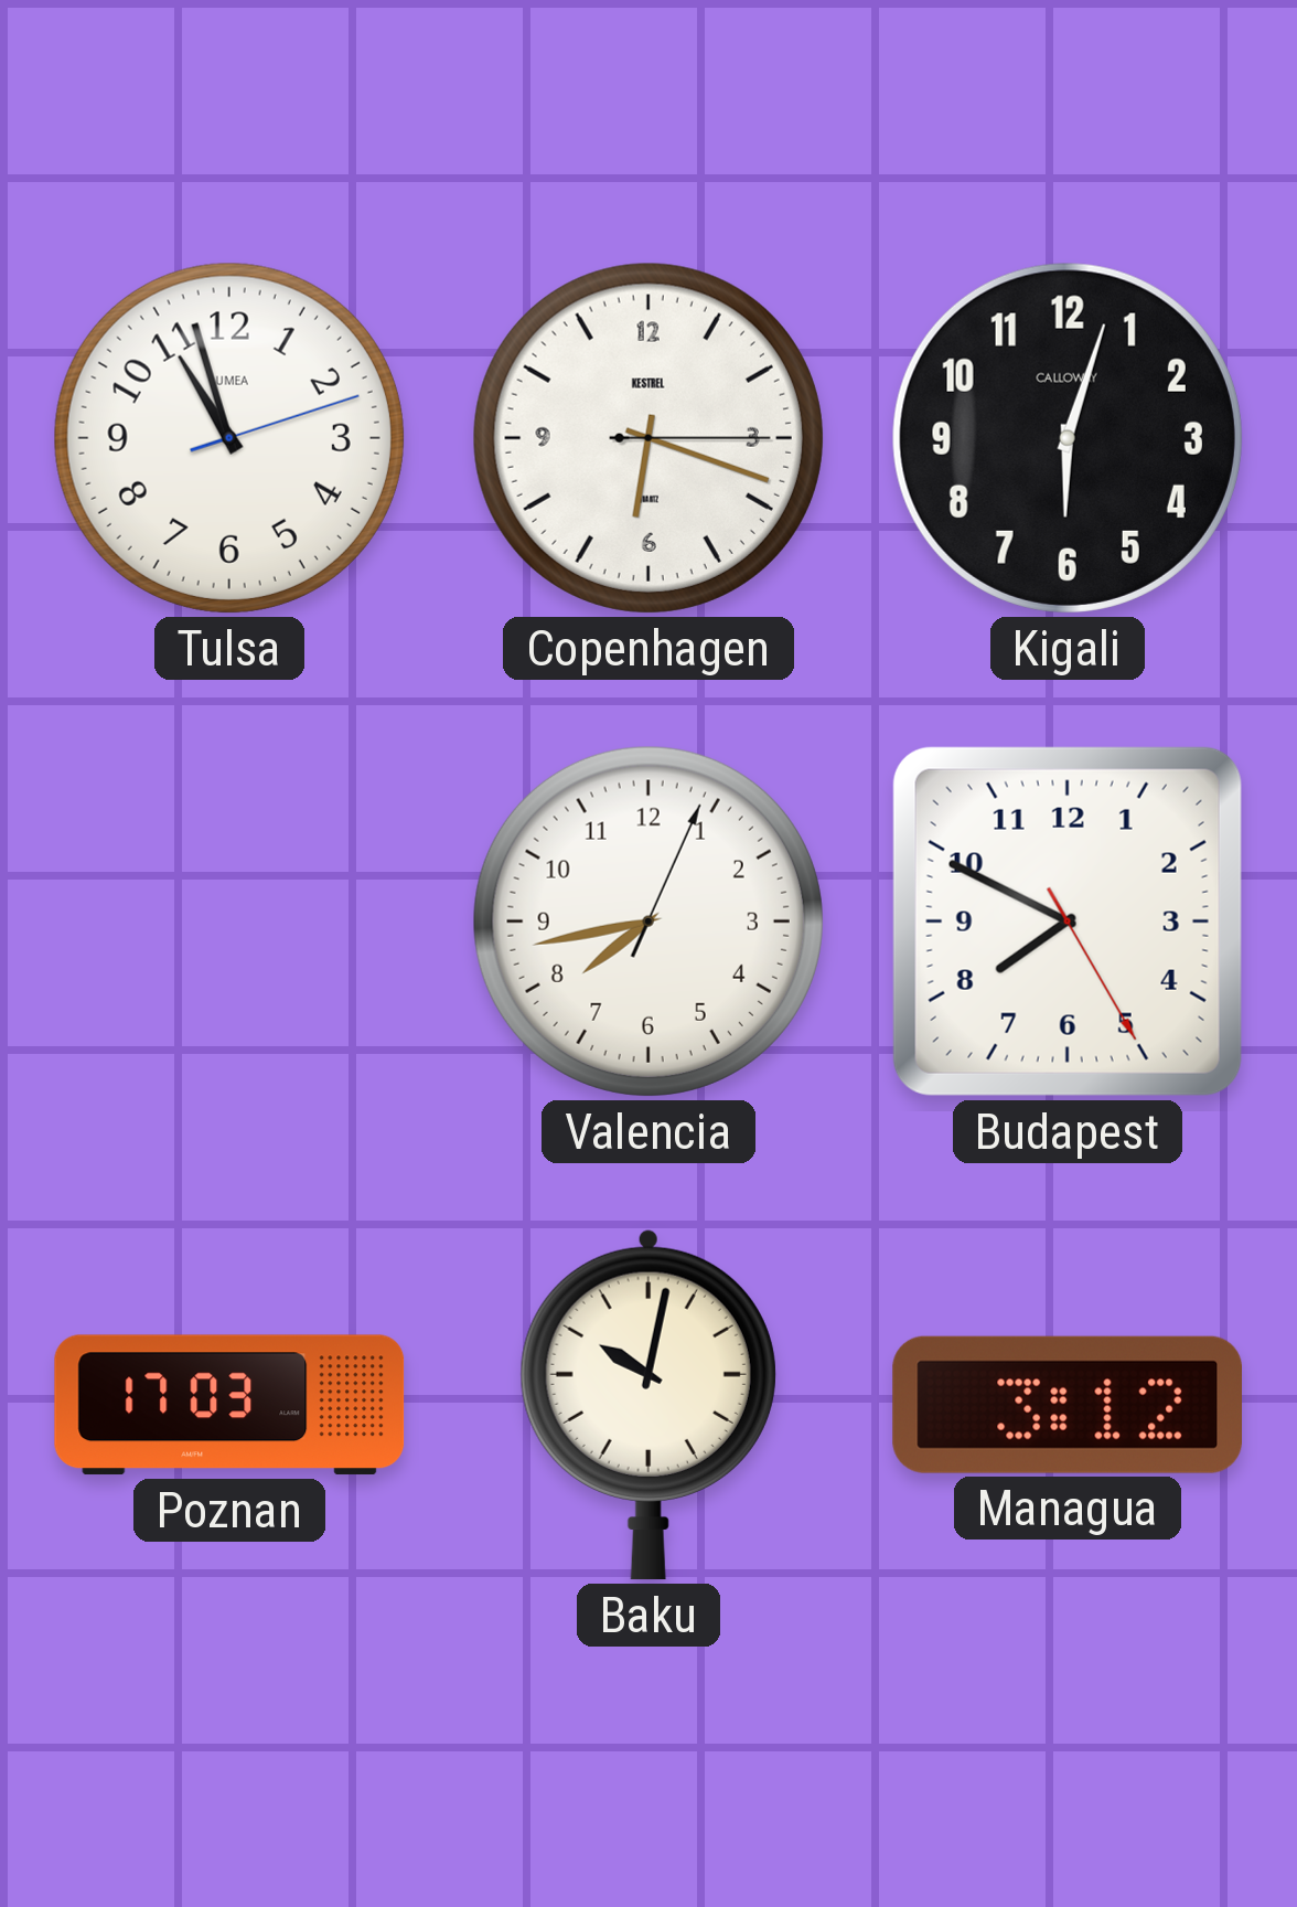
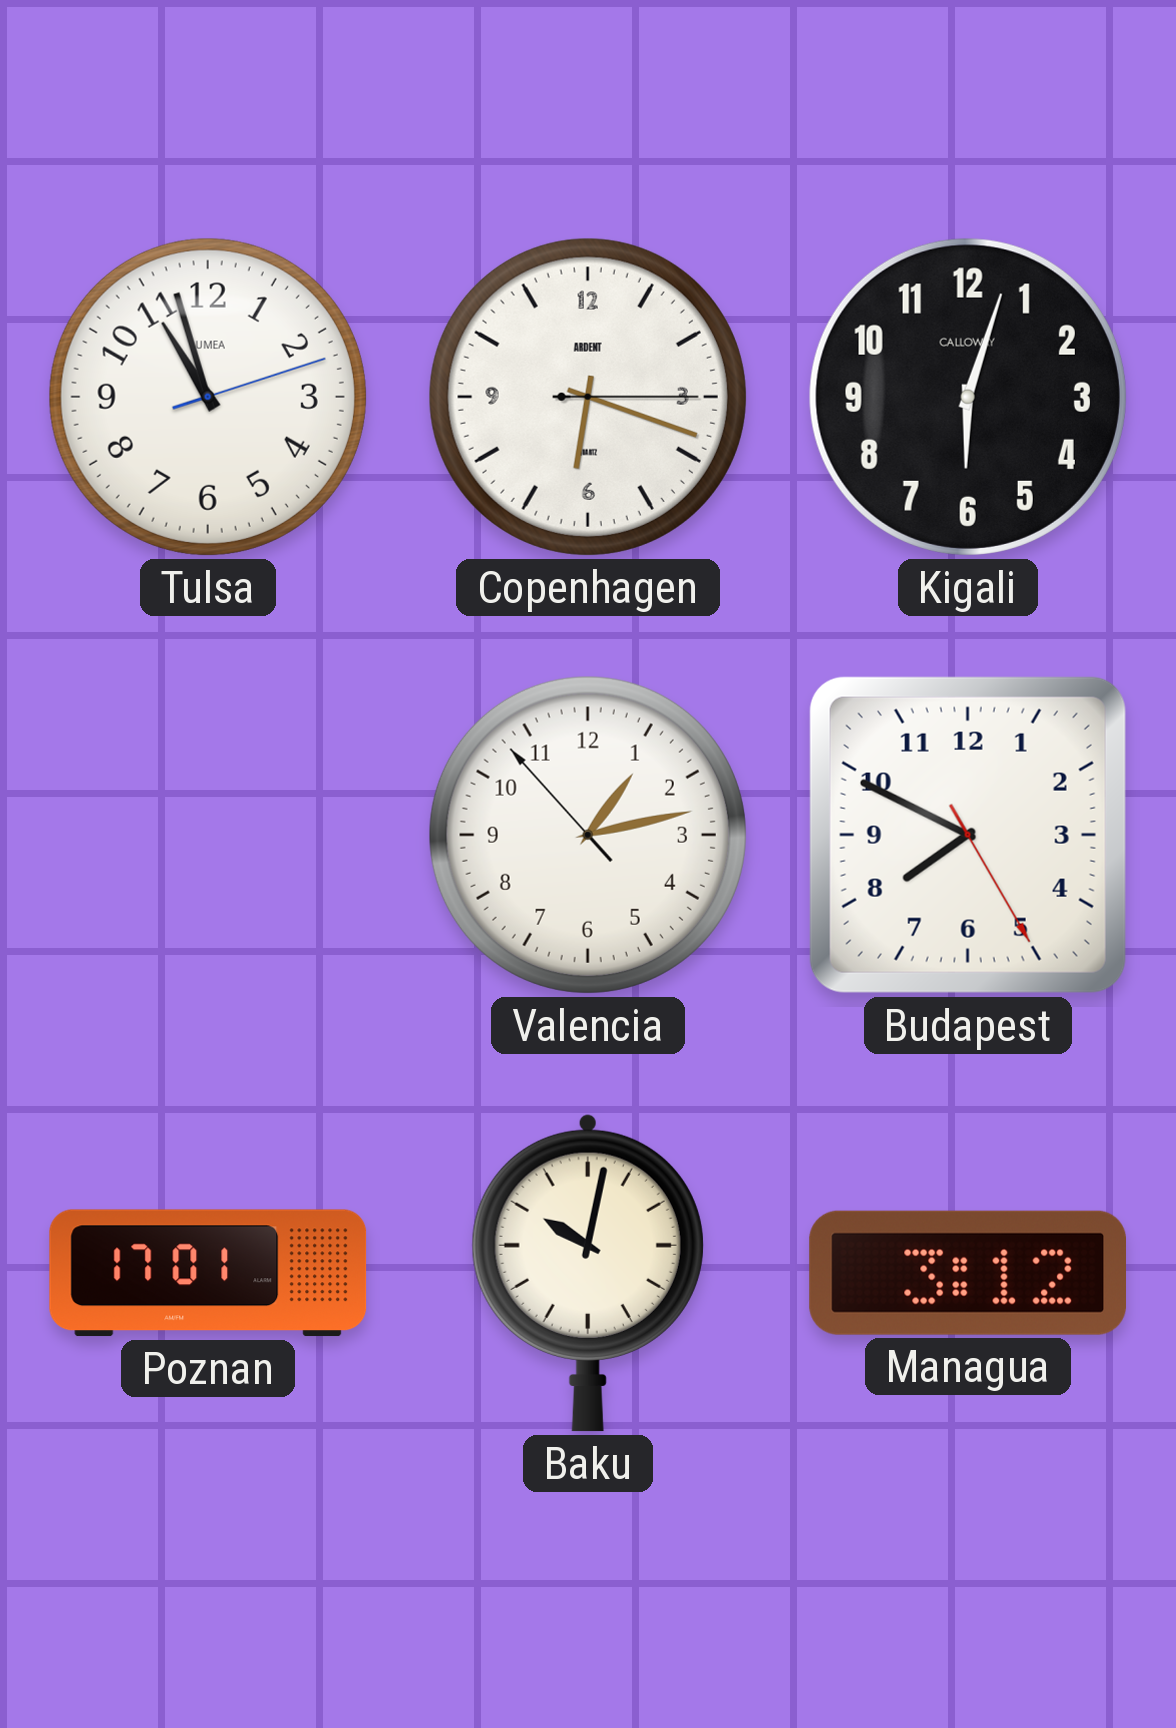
Copenhagen brand: KESTREL -> ARDENT (588, 397)
Valencia: 7:43 -> 1:12 (588, 835)
Poznan: 17:03 -> 17:01 (208, 1273)
